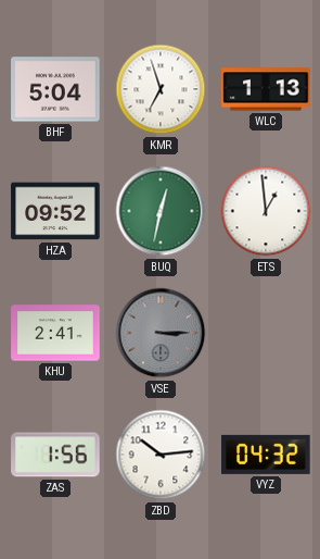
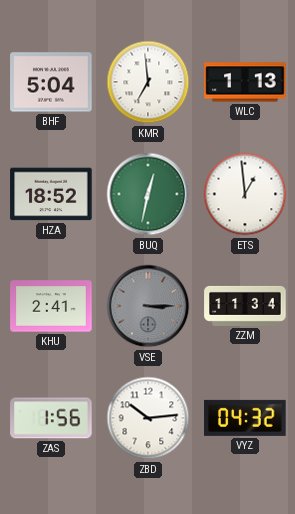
KMR: 6:57 -> 6:59 (148, 82)
HZA: 09:52 -> 18:52 (51, 194)
ZZM: none -> 11:34 (245, 306)
